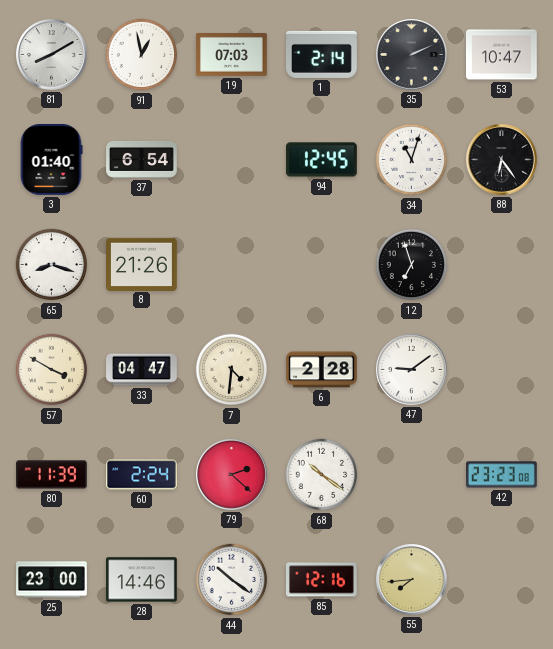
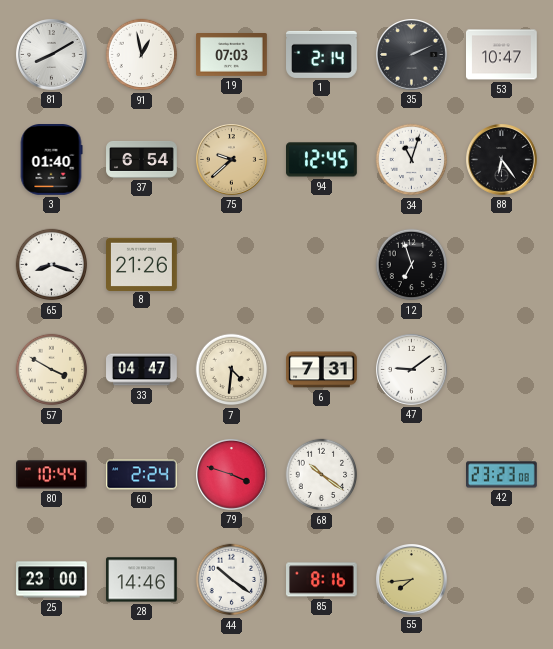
75: none -> 9:38 (232, 160)
6: 2:28 -> 7:31 (322, 370)
80: 11:39 -> 10:44 (52, 475)
79: 2:22 -> 3:48 (232, 475)
85: 12:16 -> 8:16 (322, 580)
